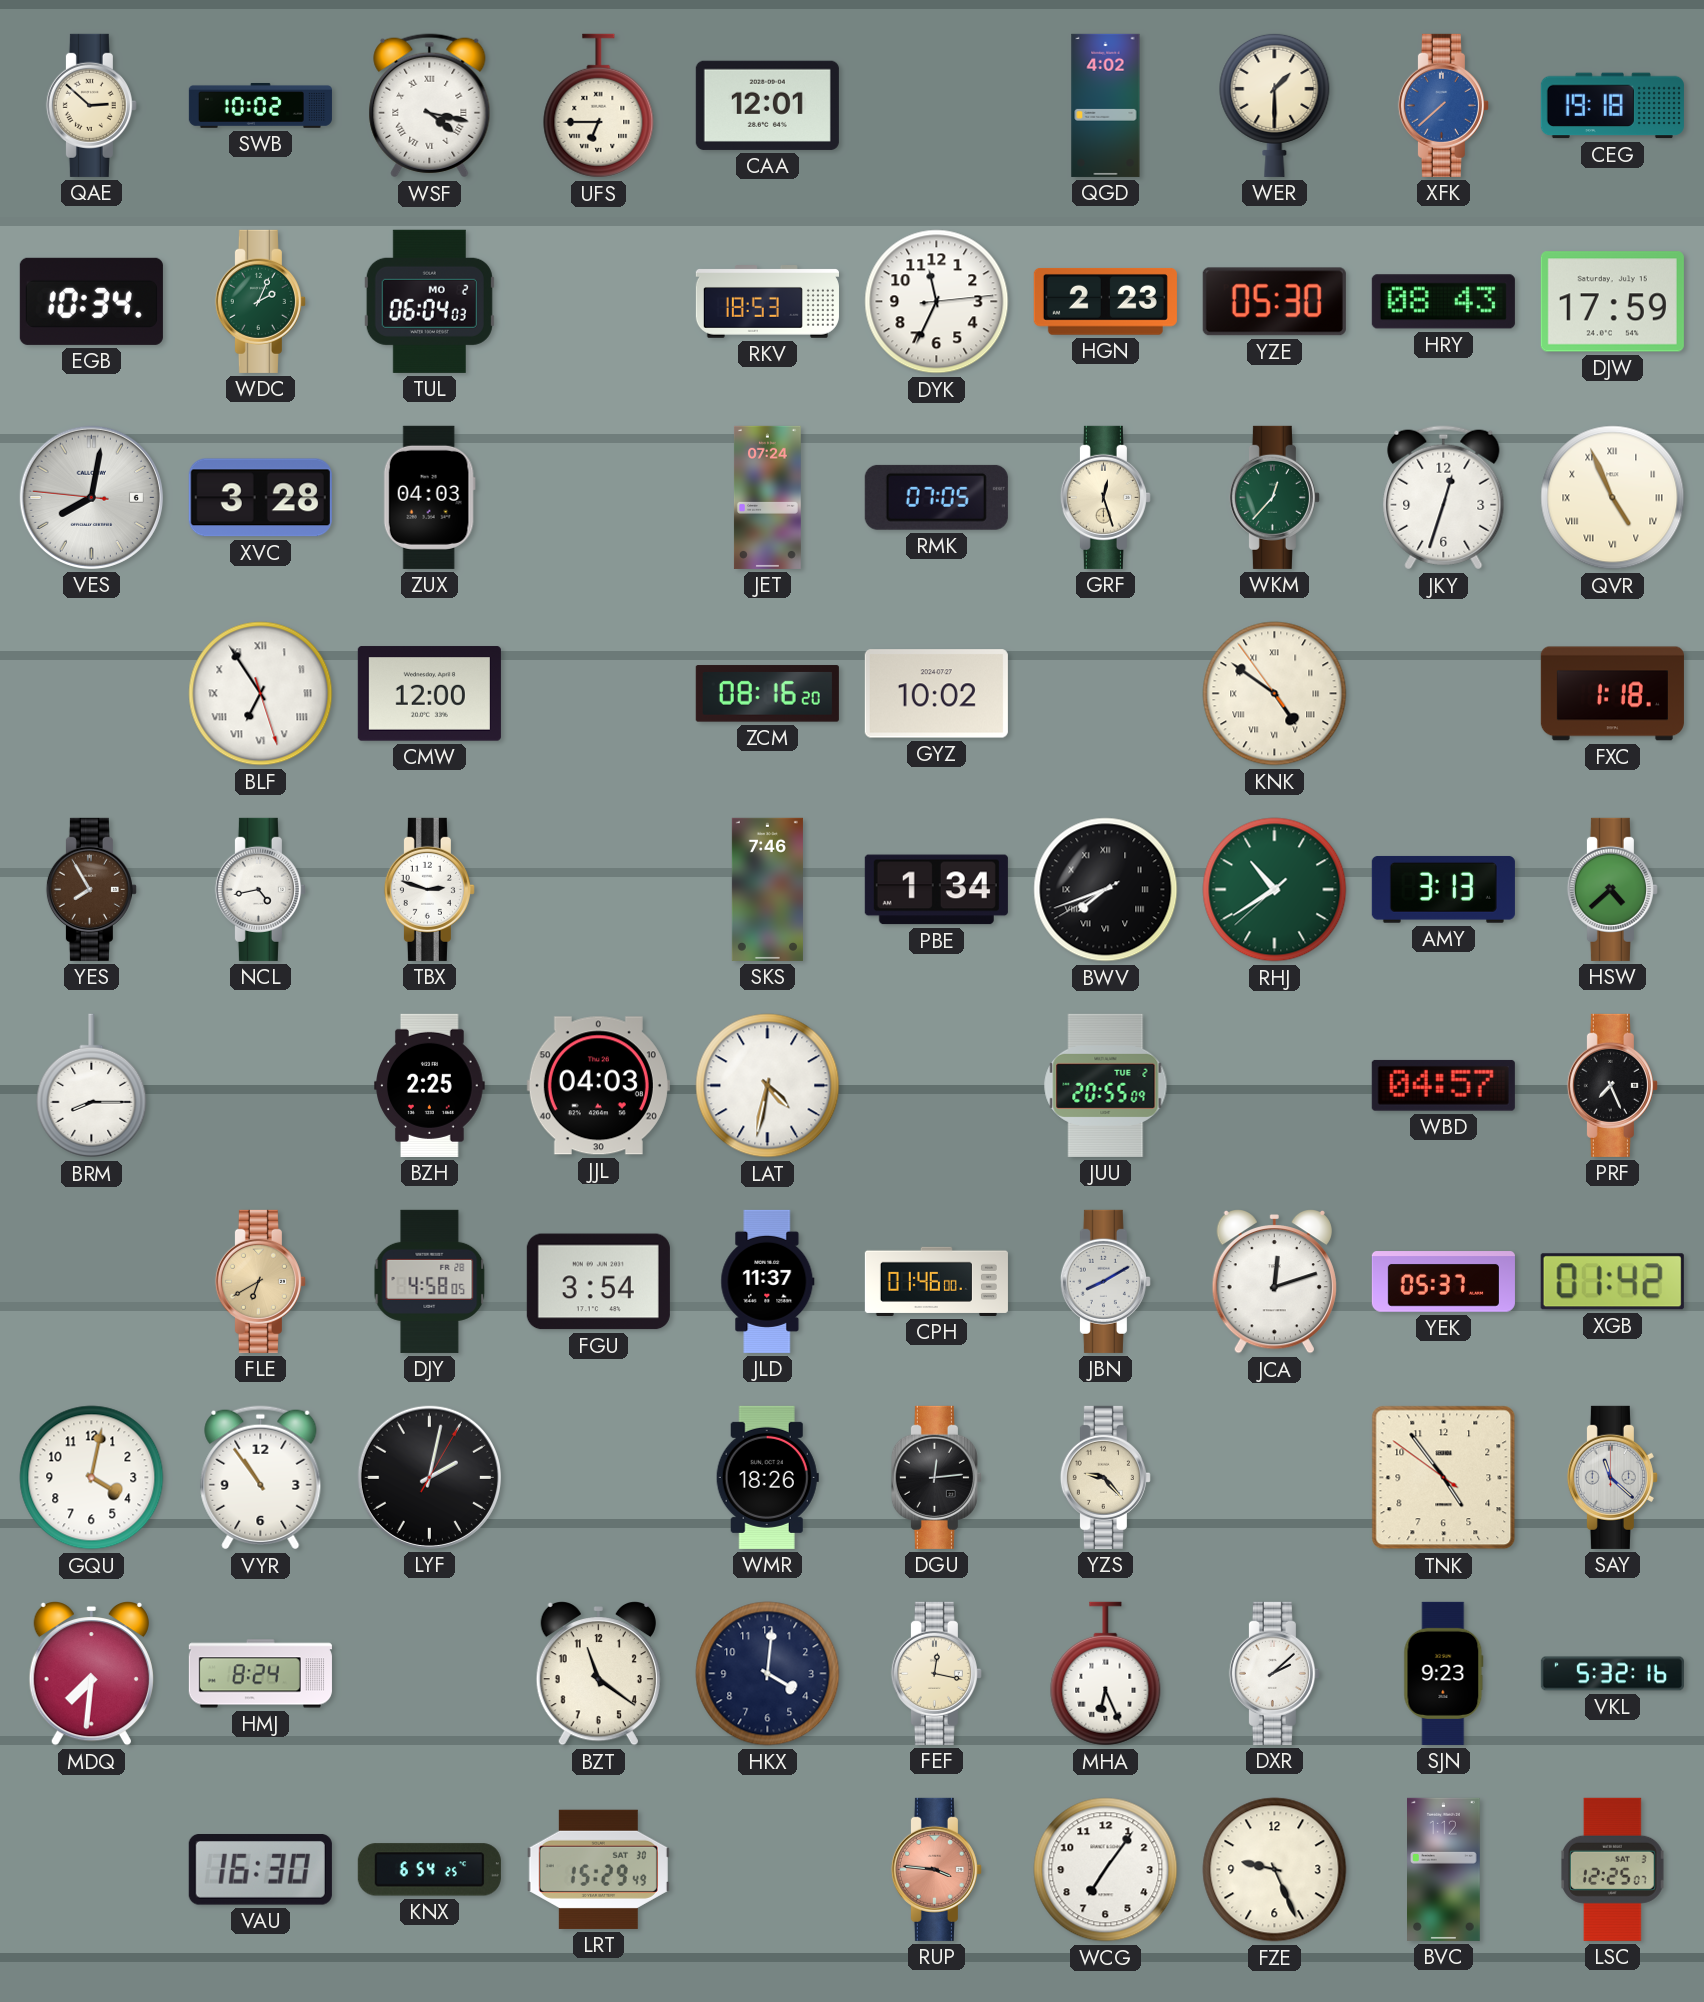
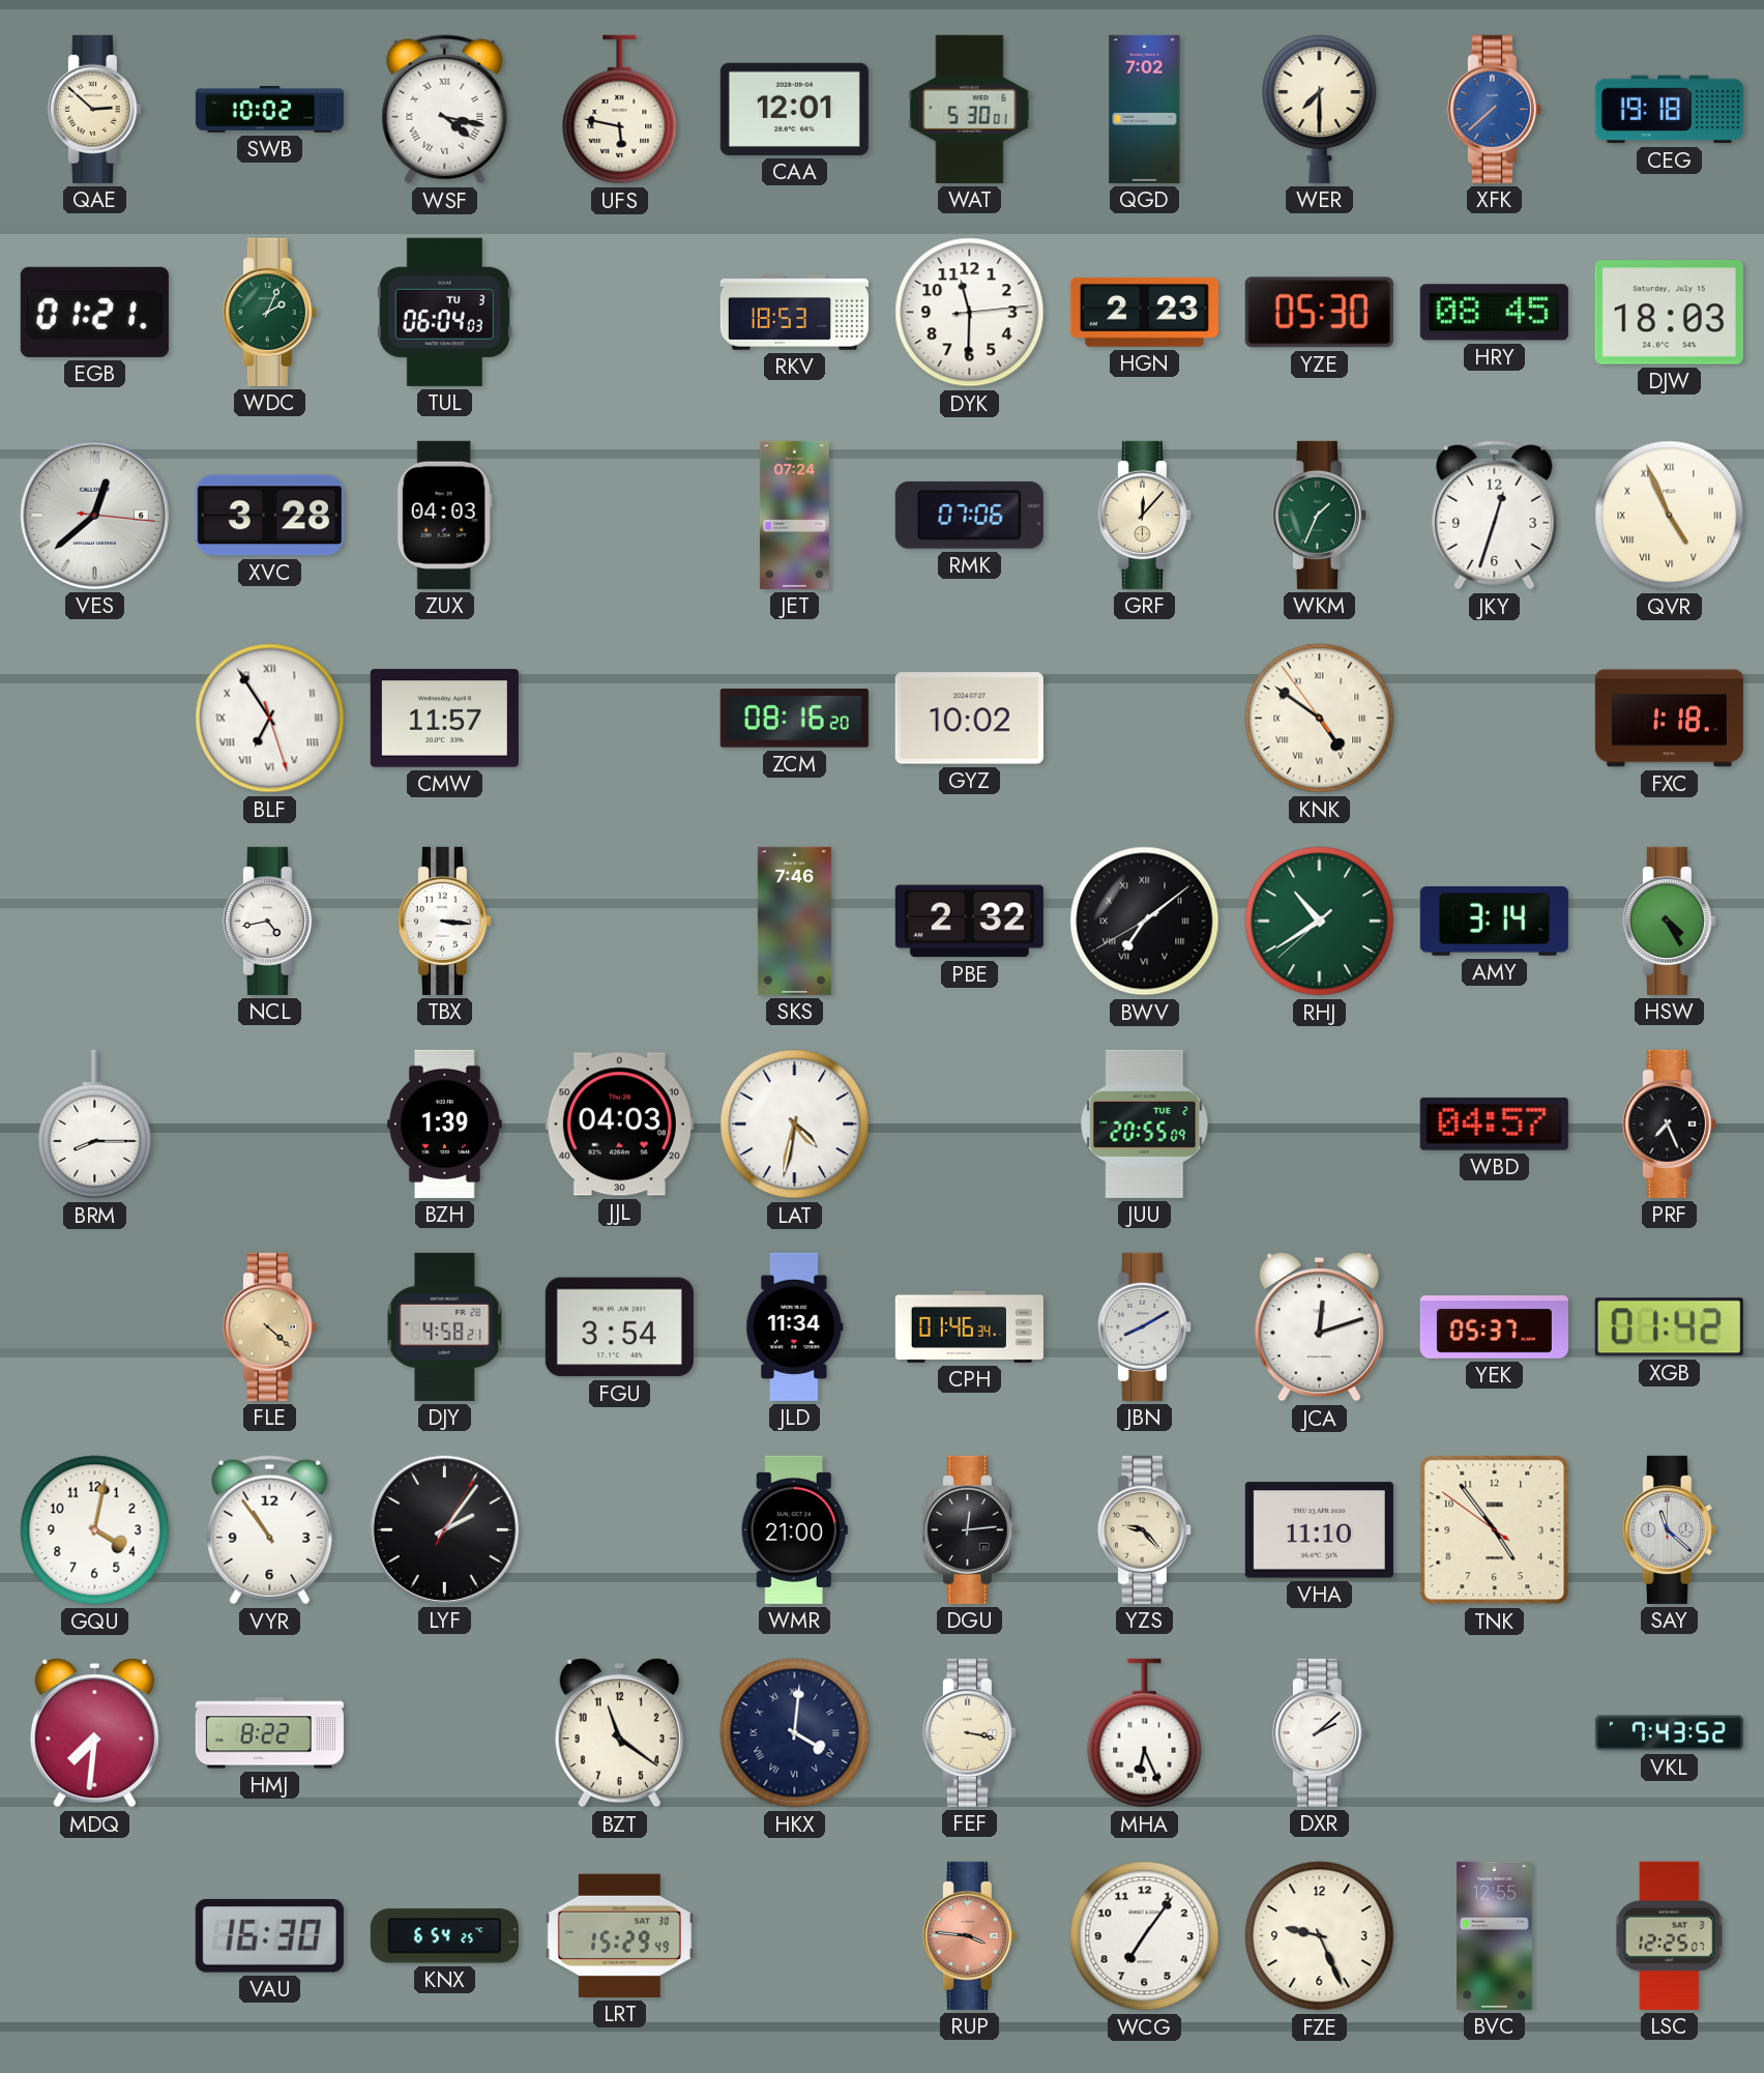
UFS: 6:45 -> 5:47 (620, 110)
WAT: none -> 5:30 (970, 109)
QGD: 4:02 -> 7:02 (1145, 109)
WER: 1:30 -> 7:30 (1320, 109)
EGB: 10:34 -> 01:21 (94, 312)
TUL date: MO 2 -> TU 3 (444, 312)
DYK: 11:34 -> 11:30 (970, 313)
HRY: 08:43 -> 08:45 (1494, 313)
DJW: 17:59 -> 18:03 (1669, 313)
VES: 8:01 -> 12:38 (94, 515)
RMK: 07:05 -> 07:06 (969, 515)
GRF: 12:27 -> 12:07 (1144, 515)
WKM: 12:37 -> 1:34 (1319, 515)
CMW: 12:00 -> 11:57 (444, 719)
YES: 7:55 -> none (91, 889)
TBX: 2:48 -> 3:16 (444, 921)
PBE: 1:34 -> 2:32 (969, 922)
BWV: 7:41 -> 7:08 (1145, 922)
AMY: 3:13 -> 3:14 (1494, 921)
HSW: 4:38 -> 4:25 (1669, 921)
BZH: 2:25 -> 1:39 (445, 1123)
FLE: 6:40 -> 4:22 (269, 1326)
DJY: 4:58:05 -> 4:58:21 (445, 1326)
JLD: 11:37 -> 11:34 (795, 1326)
CPH: 01:46:00 -> 01:46:34 (969, 1326)
LYF: 2:02 -> 2:06 (444, 1529)
WMR: 18:26 -> 21:00 (794, 1529)
VHA: none -> 11:10 (1319, 1530)
HMJ: 8:24 -> 8:22 (269, 1733)
HKX numerals: Arabic -> Roman (795, 1733)
FEF: 12:17 -> 3:17 (969, 1732)
SJN: 9:23 -> none (1444, 1673)
VKL: 5:32 -> 7:43 (1669, 1733)
BVC: 1:12 -> 12:55 (1495, 1935)
